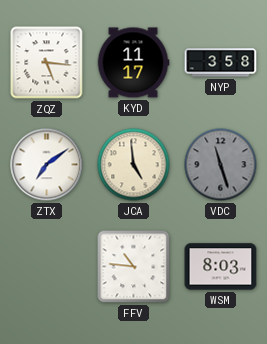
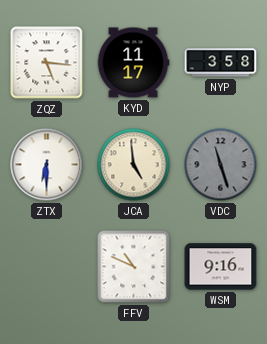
ZTX: 7:09 -> 6:30 (47, 165)
FFV: 10:46 -> 10:49 (134, 267)
WSM: 8:03 -> 9:16 (221, 267)
